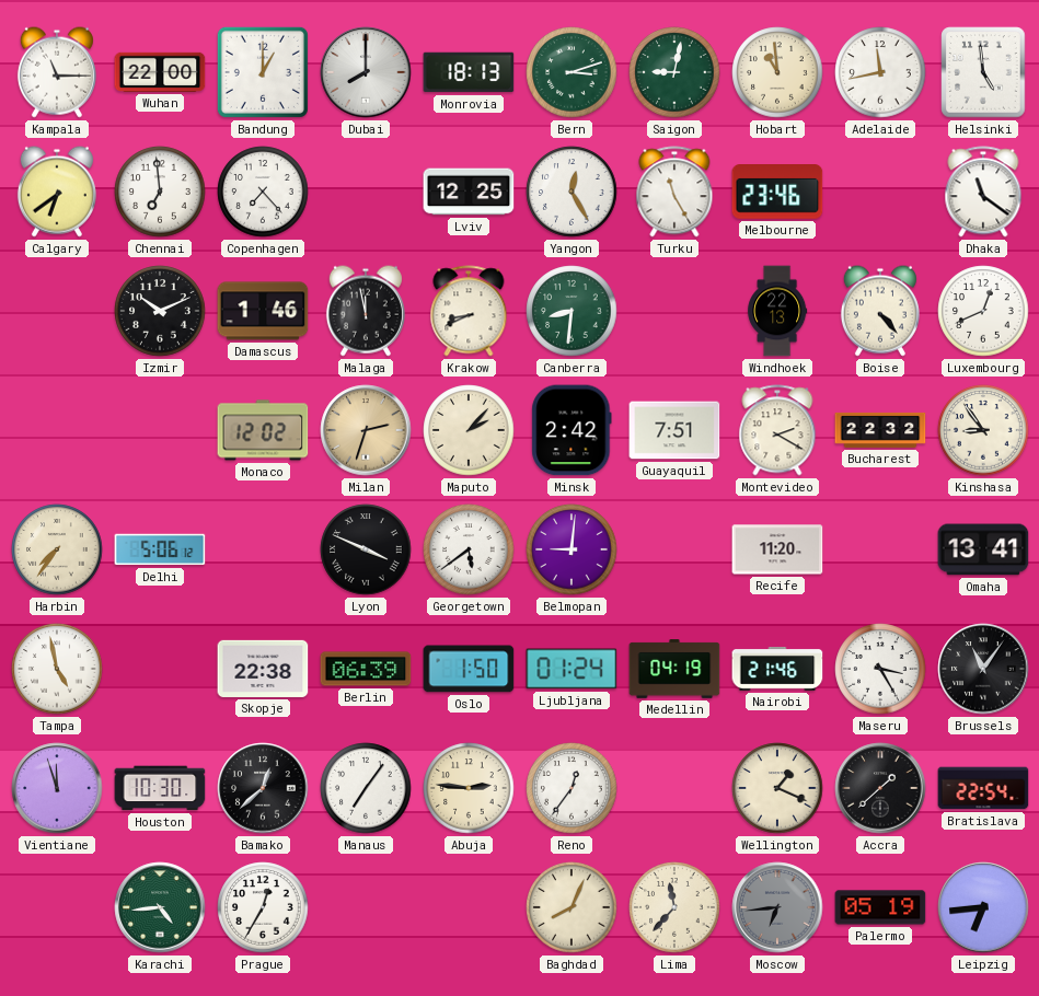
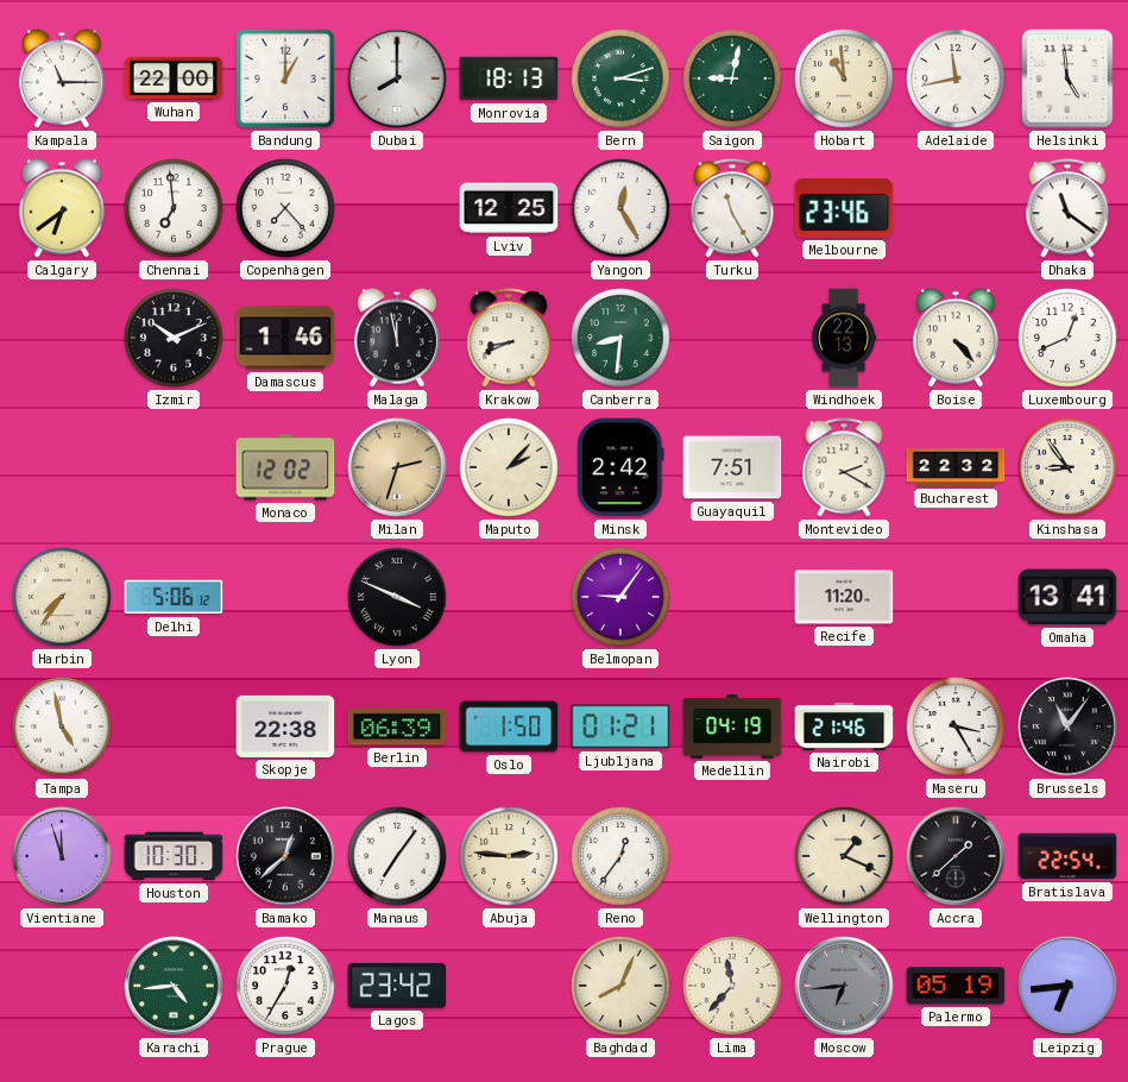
Georgetown: 5:39 -> none (469, 549)
Belmopan: 9:01 -> 9:06 (620, 597)
Ljubljana: 01:24 -> 01:21 (620, 726)
Lagos: none -> 23:42 (397, 986)
